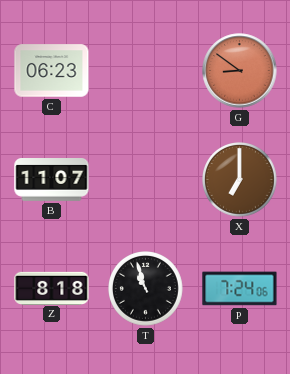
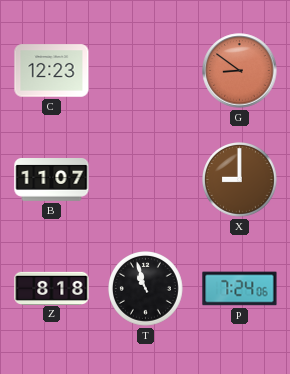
C: 06:23 -> 12:23 (52, 71)
X: 7:00 -> 9:00 (240, 180)
